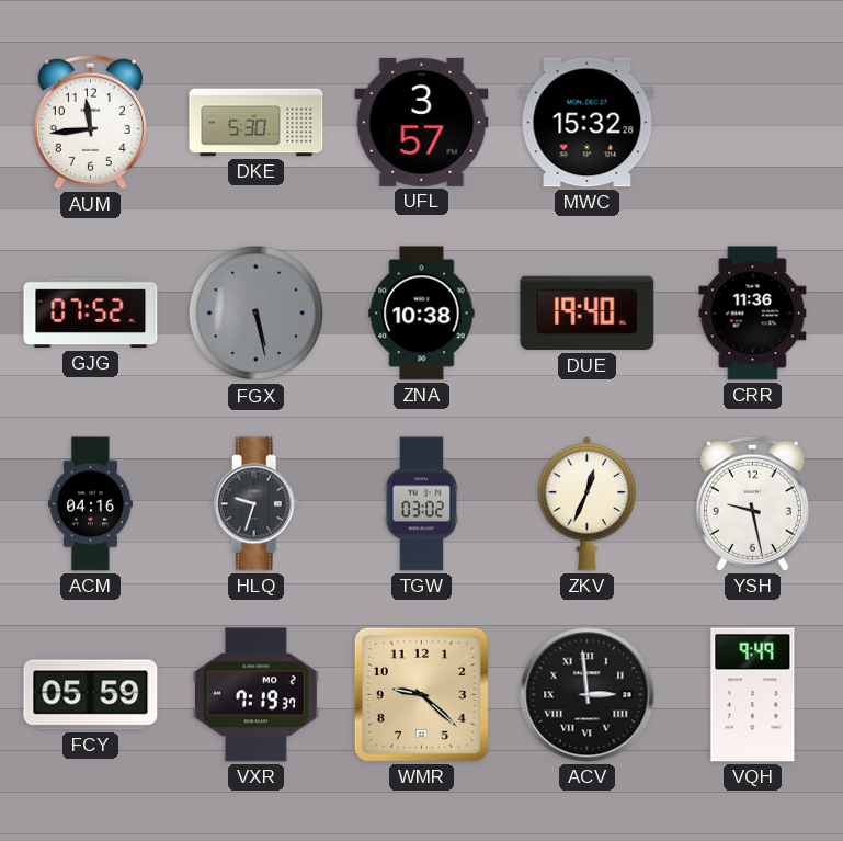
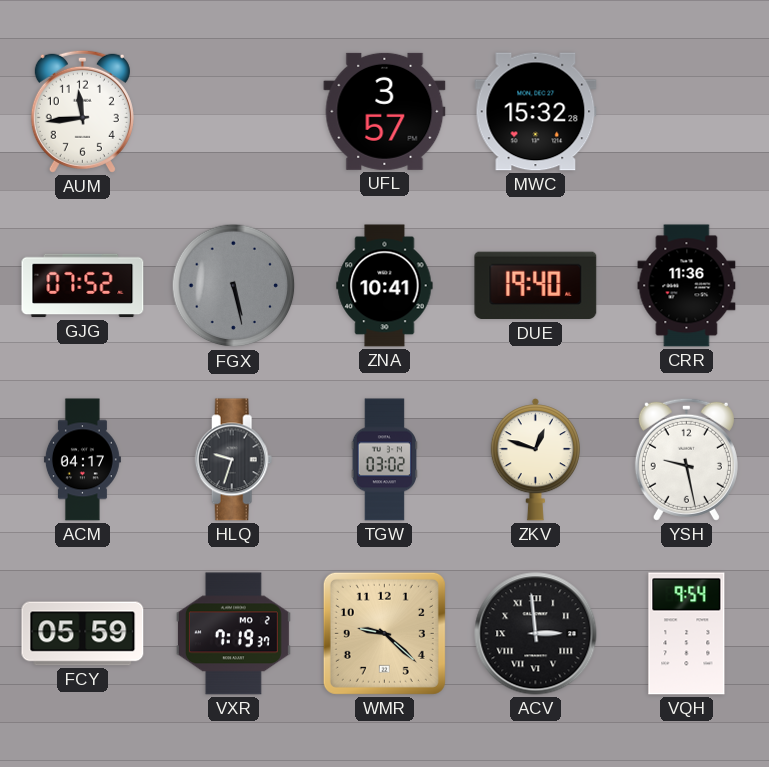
DKE: 5:30 -> none (257, 123)
ZNA: 10:38 -> 10:41 (385, 286)
ACM: 04:16 -> 04:17 (82, 460)
ZKV: 12:34 -> 12:48 (535, 460)
VQH: 9:49 -> 9:54 (687, 634)
